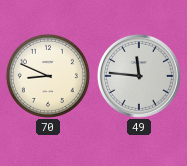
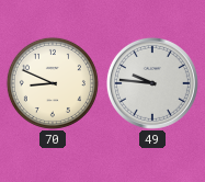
49: 11:46 -> 9:46 (152, 83)
